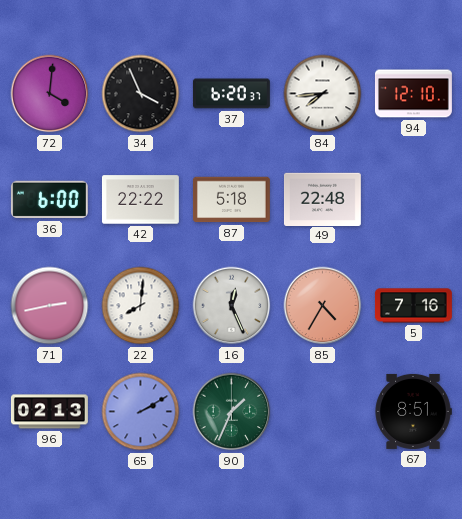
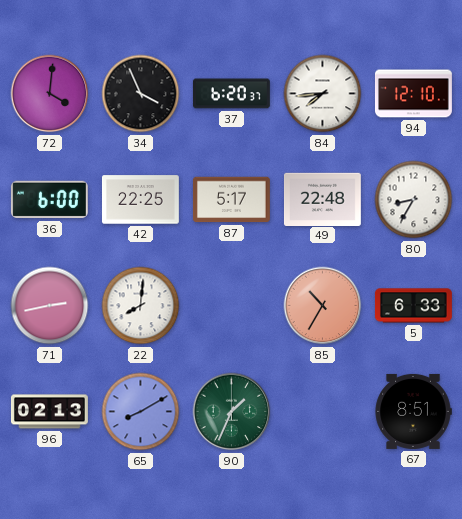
42: 22:22 -> 22:25 (140, 200)
87: 5:18 -> 5:17 (231, 200)
80: none -> 8:35 (414, 200)
16: 12:26 -> none (232, 306)
85: 4:35 -> 10:35 (323, 306)
5: 7:16 -> 6:33 (413, 306)
65: 2:10 -> 8:10 (141, 412)
